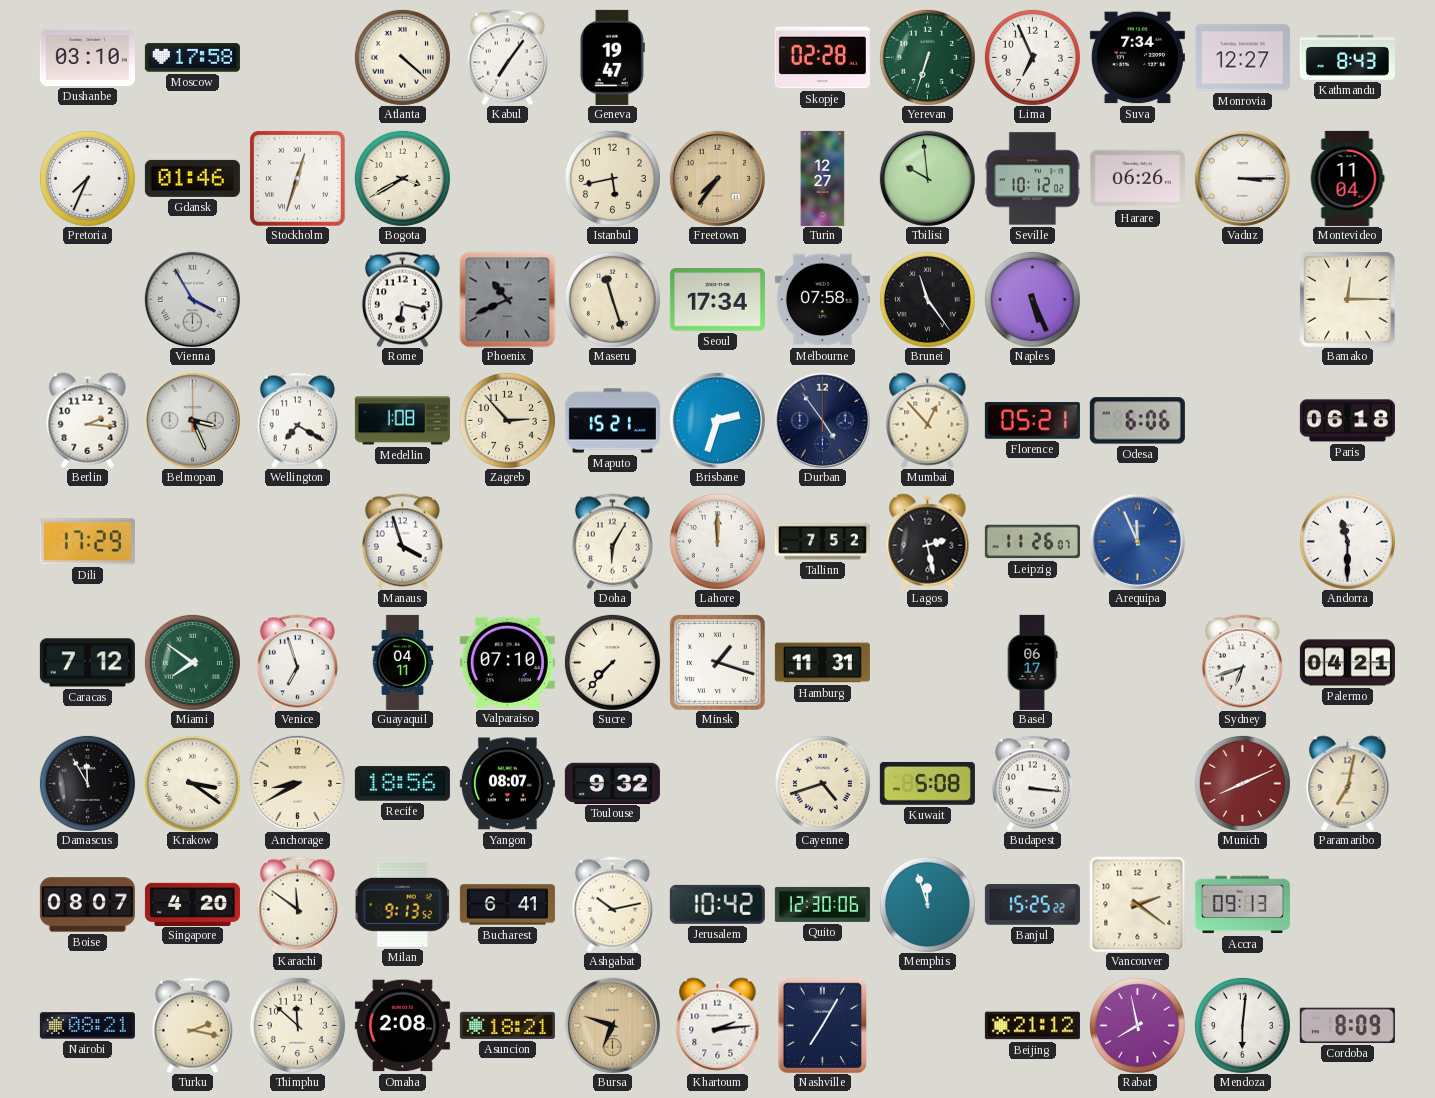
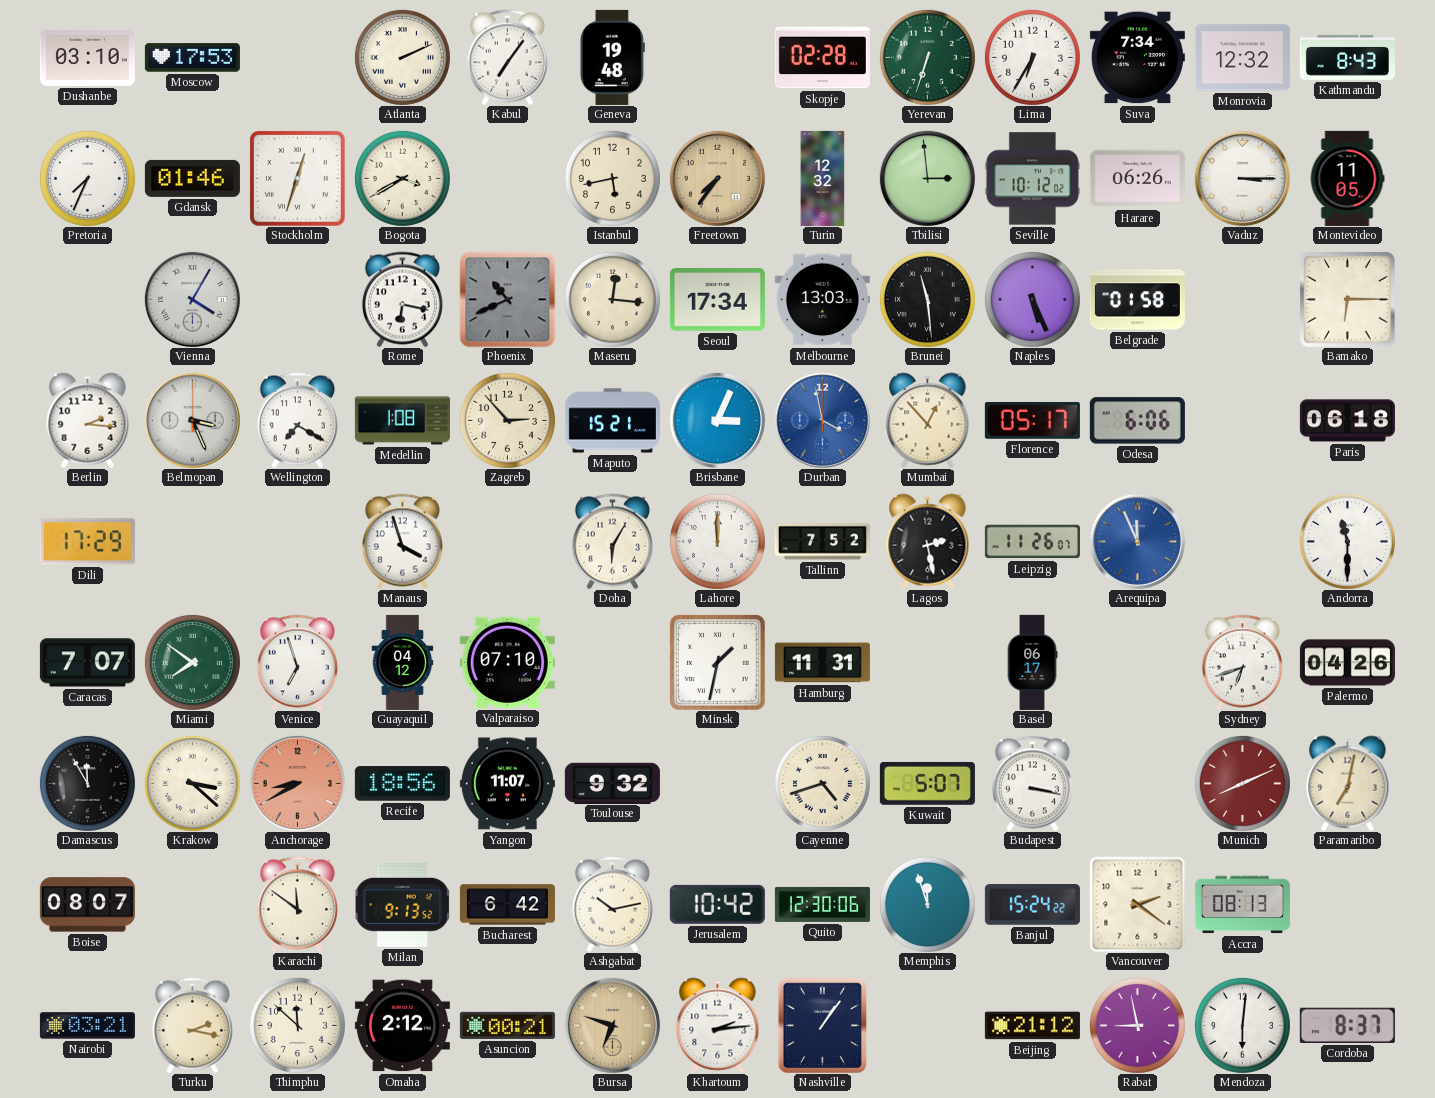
Moscow: 17:58 -> 17:53 (192, 58)
Atlanta: 4:22 -> 2:11 (402, 57)
Geneva: 19:47 -> 19:48 (612, 57)
Lima: 6:56 -> 6:35 (1032, 57)
Monrovia: 12:27 -> 12:32 (1242, 58)
Turin: 12:27 -> 12:32 (823, 178)
Tbilisi: 9:59 -> 2:59 (927, 178)
Montevideo: 11:04 -> 11:05 (1347, 178)
Vienna: 3:55 -> 4:05 (192, 299)
Maseru: 11:27 -> 12:16 (612, 299)
Melbourne: 07:58 -> 13:03 (822, 300)
Brunei: 11:24 -> 11:29 (927, 299)
Belgrade: none -> 01:58 (1137, 300)
Bamako: 12:15 -> 6:15 (1347, 299)
Brisbane: 2:33 -> 3:04 (717, 420)
Durban: 4:54 -> 3:58 (822, 420)
Durban dial: navy -> blue (822, 420)
Florence: 05:21 -> 05:17 (1032, 421)
Caracas: 7:12 -> 7:07 (87, 663)
Guayaquil: 04:11 -> 04:12 (403, 662)
Sucre: 7:37 -> none (612, 662)
Minsk: 1:18 -> 1:32 (717, 662)
Palermo: 04:21 -> 04:26 (1347, 663)
Krakow: 3:21 -> 3:22 (192, 783)
Anchorage dial: cream -> salmon (297, 783)
Yangon: 08:07 -> 11:07 (507, 784)
Kuwait: 5:08 -> 5:07 (927, 783)
Budapest: 3:16 -> 3:17 (1032, 783)
Singapore: 4:20 -> none (192, 904)
Bucharest: 6:41 -> 6:42 (507, 905)
Banjul: 15:25 -> 15:24 (1032, 905)
Accra: 09:13 -> 08:13 (1242, 905)
Nairobi: 08:21 -> 03:21 (87, 1026)
Omaha: 2:08 -> 2:12 (402, 1026)
Asuncion: 18:21 -> 00:21 (507, 1025)
Nashville: 7:05 -> 1:06 (822, 1025)
Rabat: 7:58 -> 8:58 (1137, 1025)
Cordoba: 8:09 -> 8:37 (1347, 1025)
